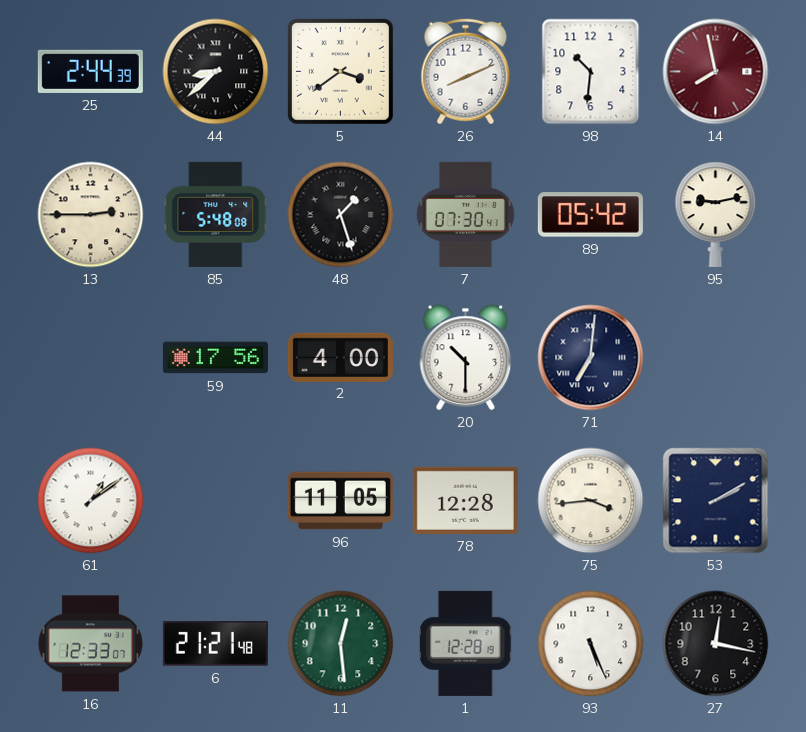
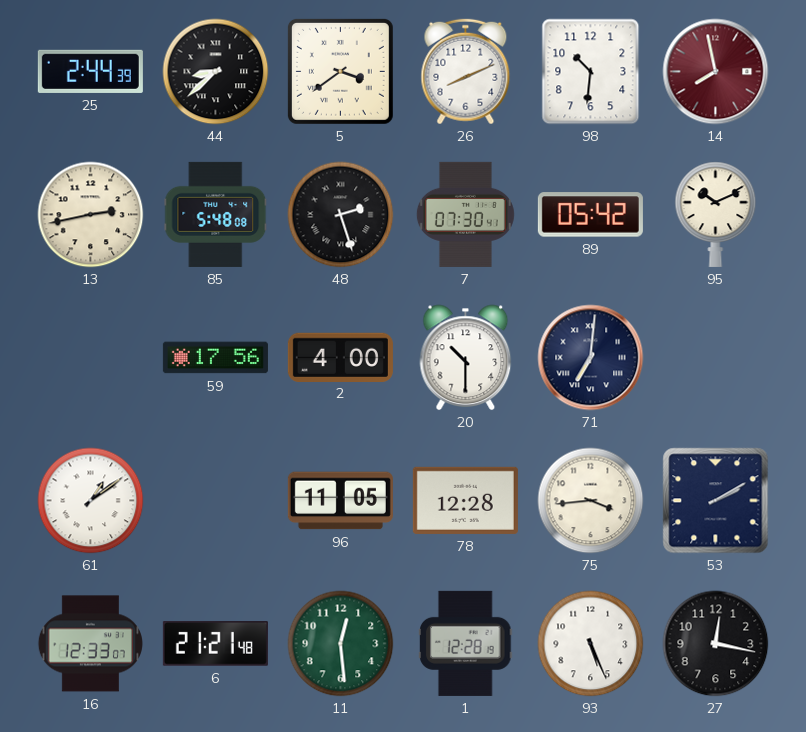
13: 2:45 -> 2:43 (91, 215)
48: 1:27 -> 2:27 (341, 215)
95: 9:13 -> 10:11 (716, 214)
